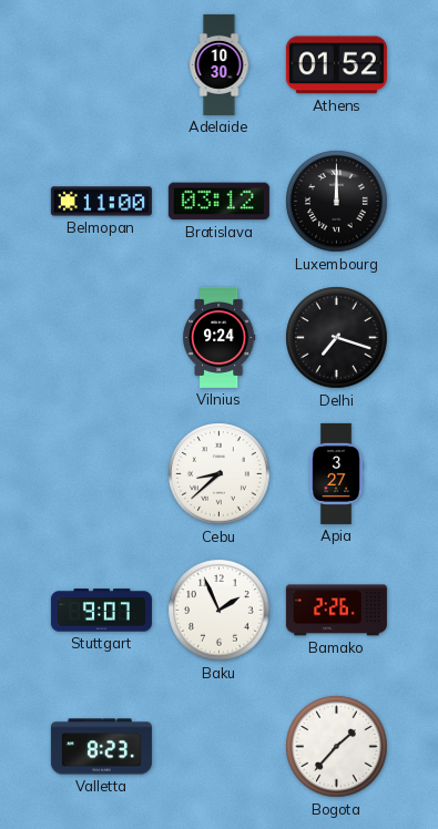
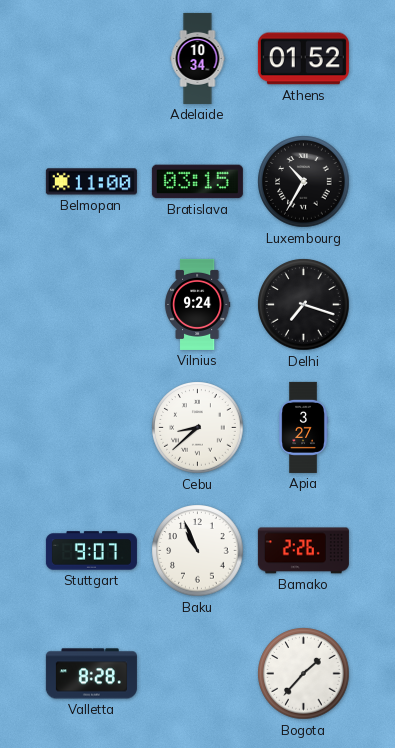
Adelaide: 10:30 -> 10:34 (198, 58)
Bratislava: 03:12 -> 03:15 (197, 182)
Luxembourg: 12:00 -> 10:35 (304, 182)
Baku: 1:56 -> 10:56 (198, 551)
Valletta: 8:23 -> 8:28 (91, 674)
